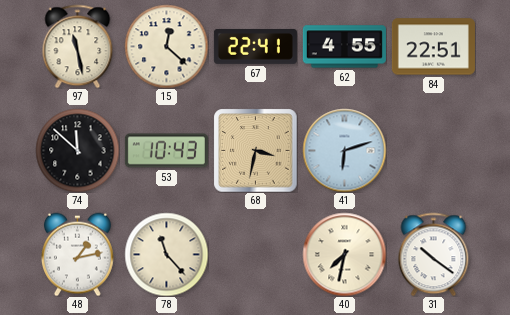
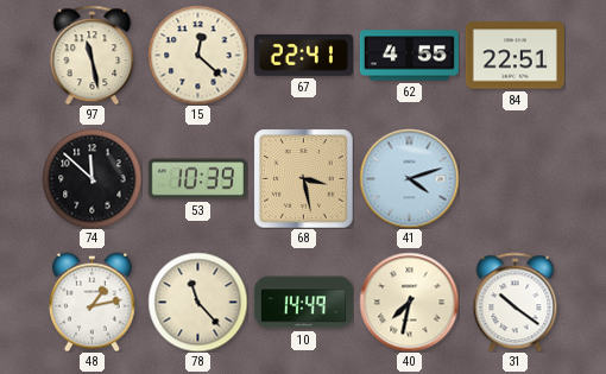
53: 10:43 -> 10:39 (197, 179)
68: 3:32 -> 3:28 (303, 178)
41: 6:12 -> 4:12 (409, 178)
10: none -> 14:49 (303, 303)
